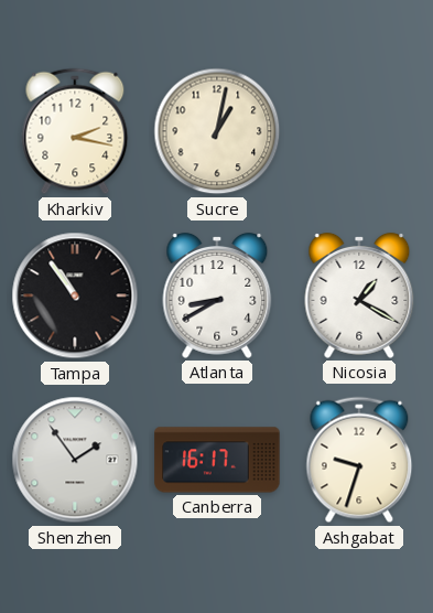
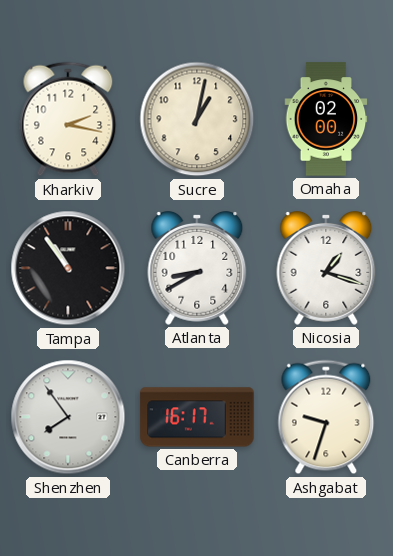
Omaha: none -> 02:00 (326, 119)
Nicosia: 1:20 -> 1:18 (326, 268)
Shenzhen: 1:54 -> 7:54 (68, 417)
